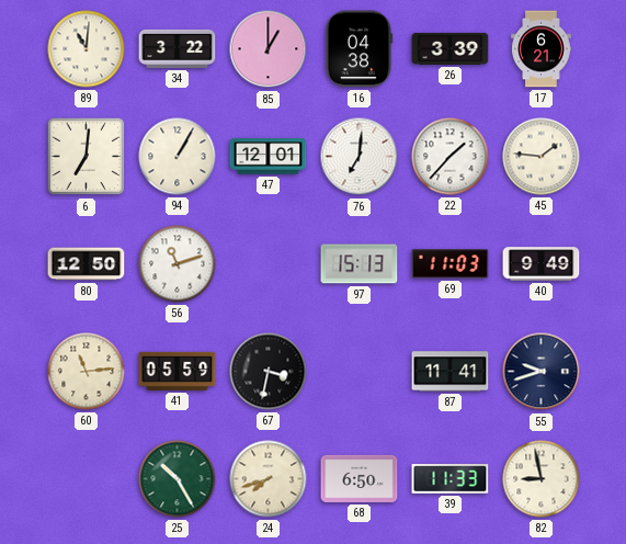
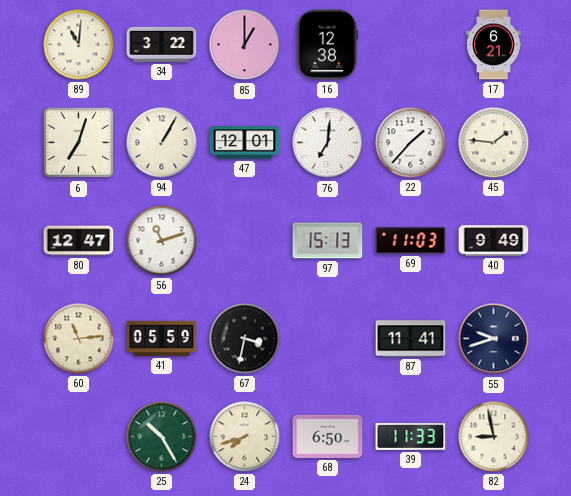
16: 04:38 -> 12:38 (328, 45)
26: 3:39 -> none (451, 48)
6: 7:01 -> 7:03 (79, 143)
80: 12:50 -> 12:47 (79, 241)
